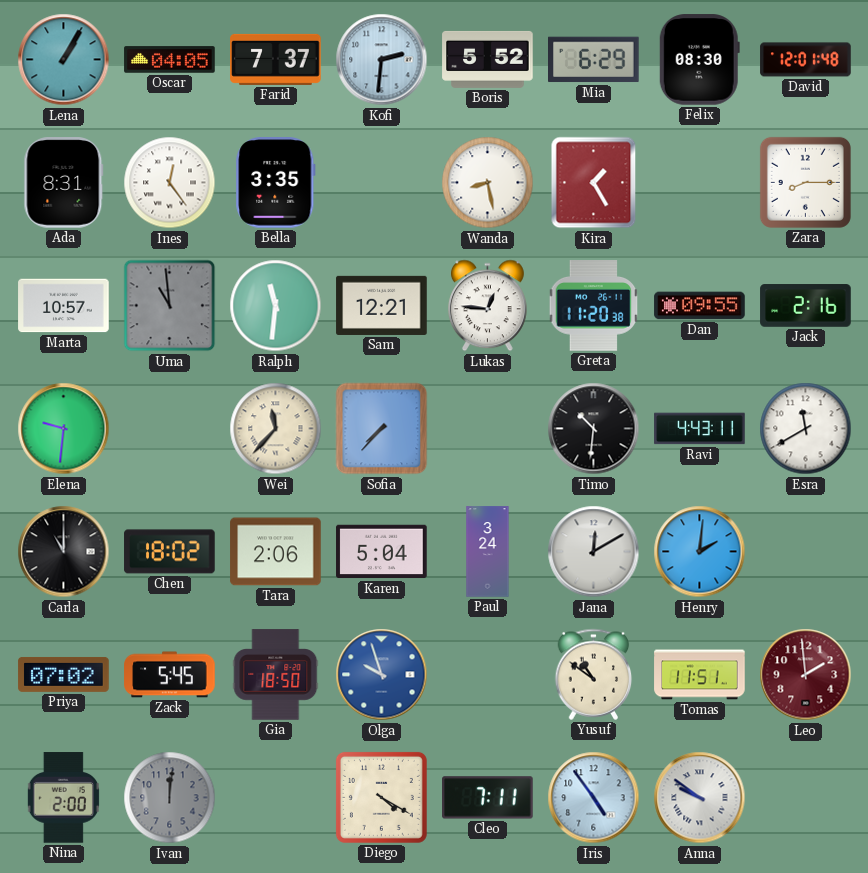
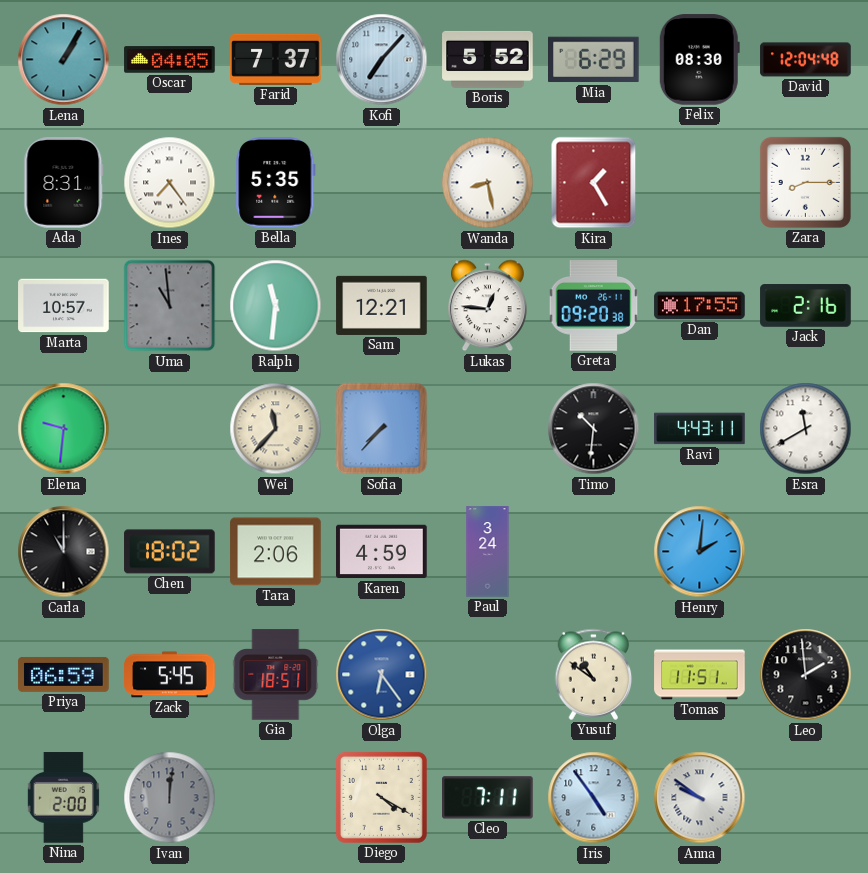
Kofi: 2:31 -> 7:07 (382, 60)
David: 12:01 -> 12:04 (806, 60)
Ines: 12:24 -> 7:24 (170, 183)
Bella: 3:35 -> 5:35 (276, 183)
Greta: 11:20 -> 09:20 (594, 306)
Dan: 09:55 -> 17:55 (700, 306)
Karen: 5:04 -> 4:59 (382, 552)
Jana: 12:10 -> none (594, 552)
Priya: 07:02 -> 06:59 (64, 674)
Gia: 18:50 -> 18:51 (276, 675)
Olga: 9:57 -> 6:24 (382, 675)
Leo dial: burgundy -> black (806, 675)
